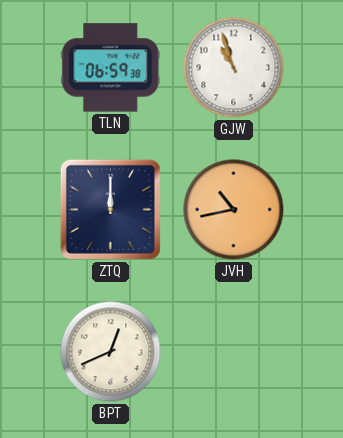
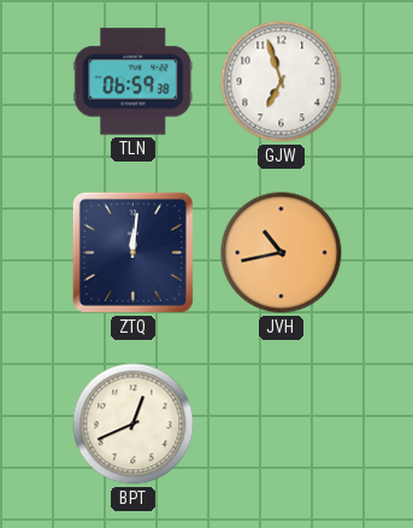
GJW: 10:57 -> 6:57 (282, 82)
ZTQ: 12:00 -> 12:01 (132, 252)
